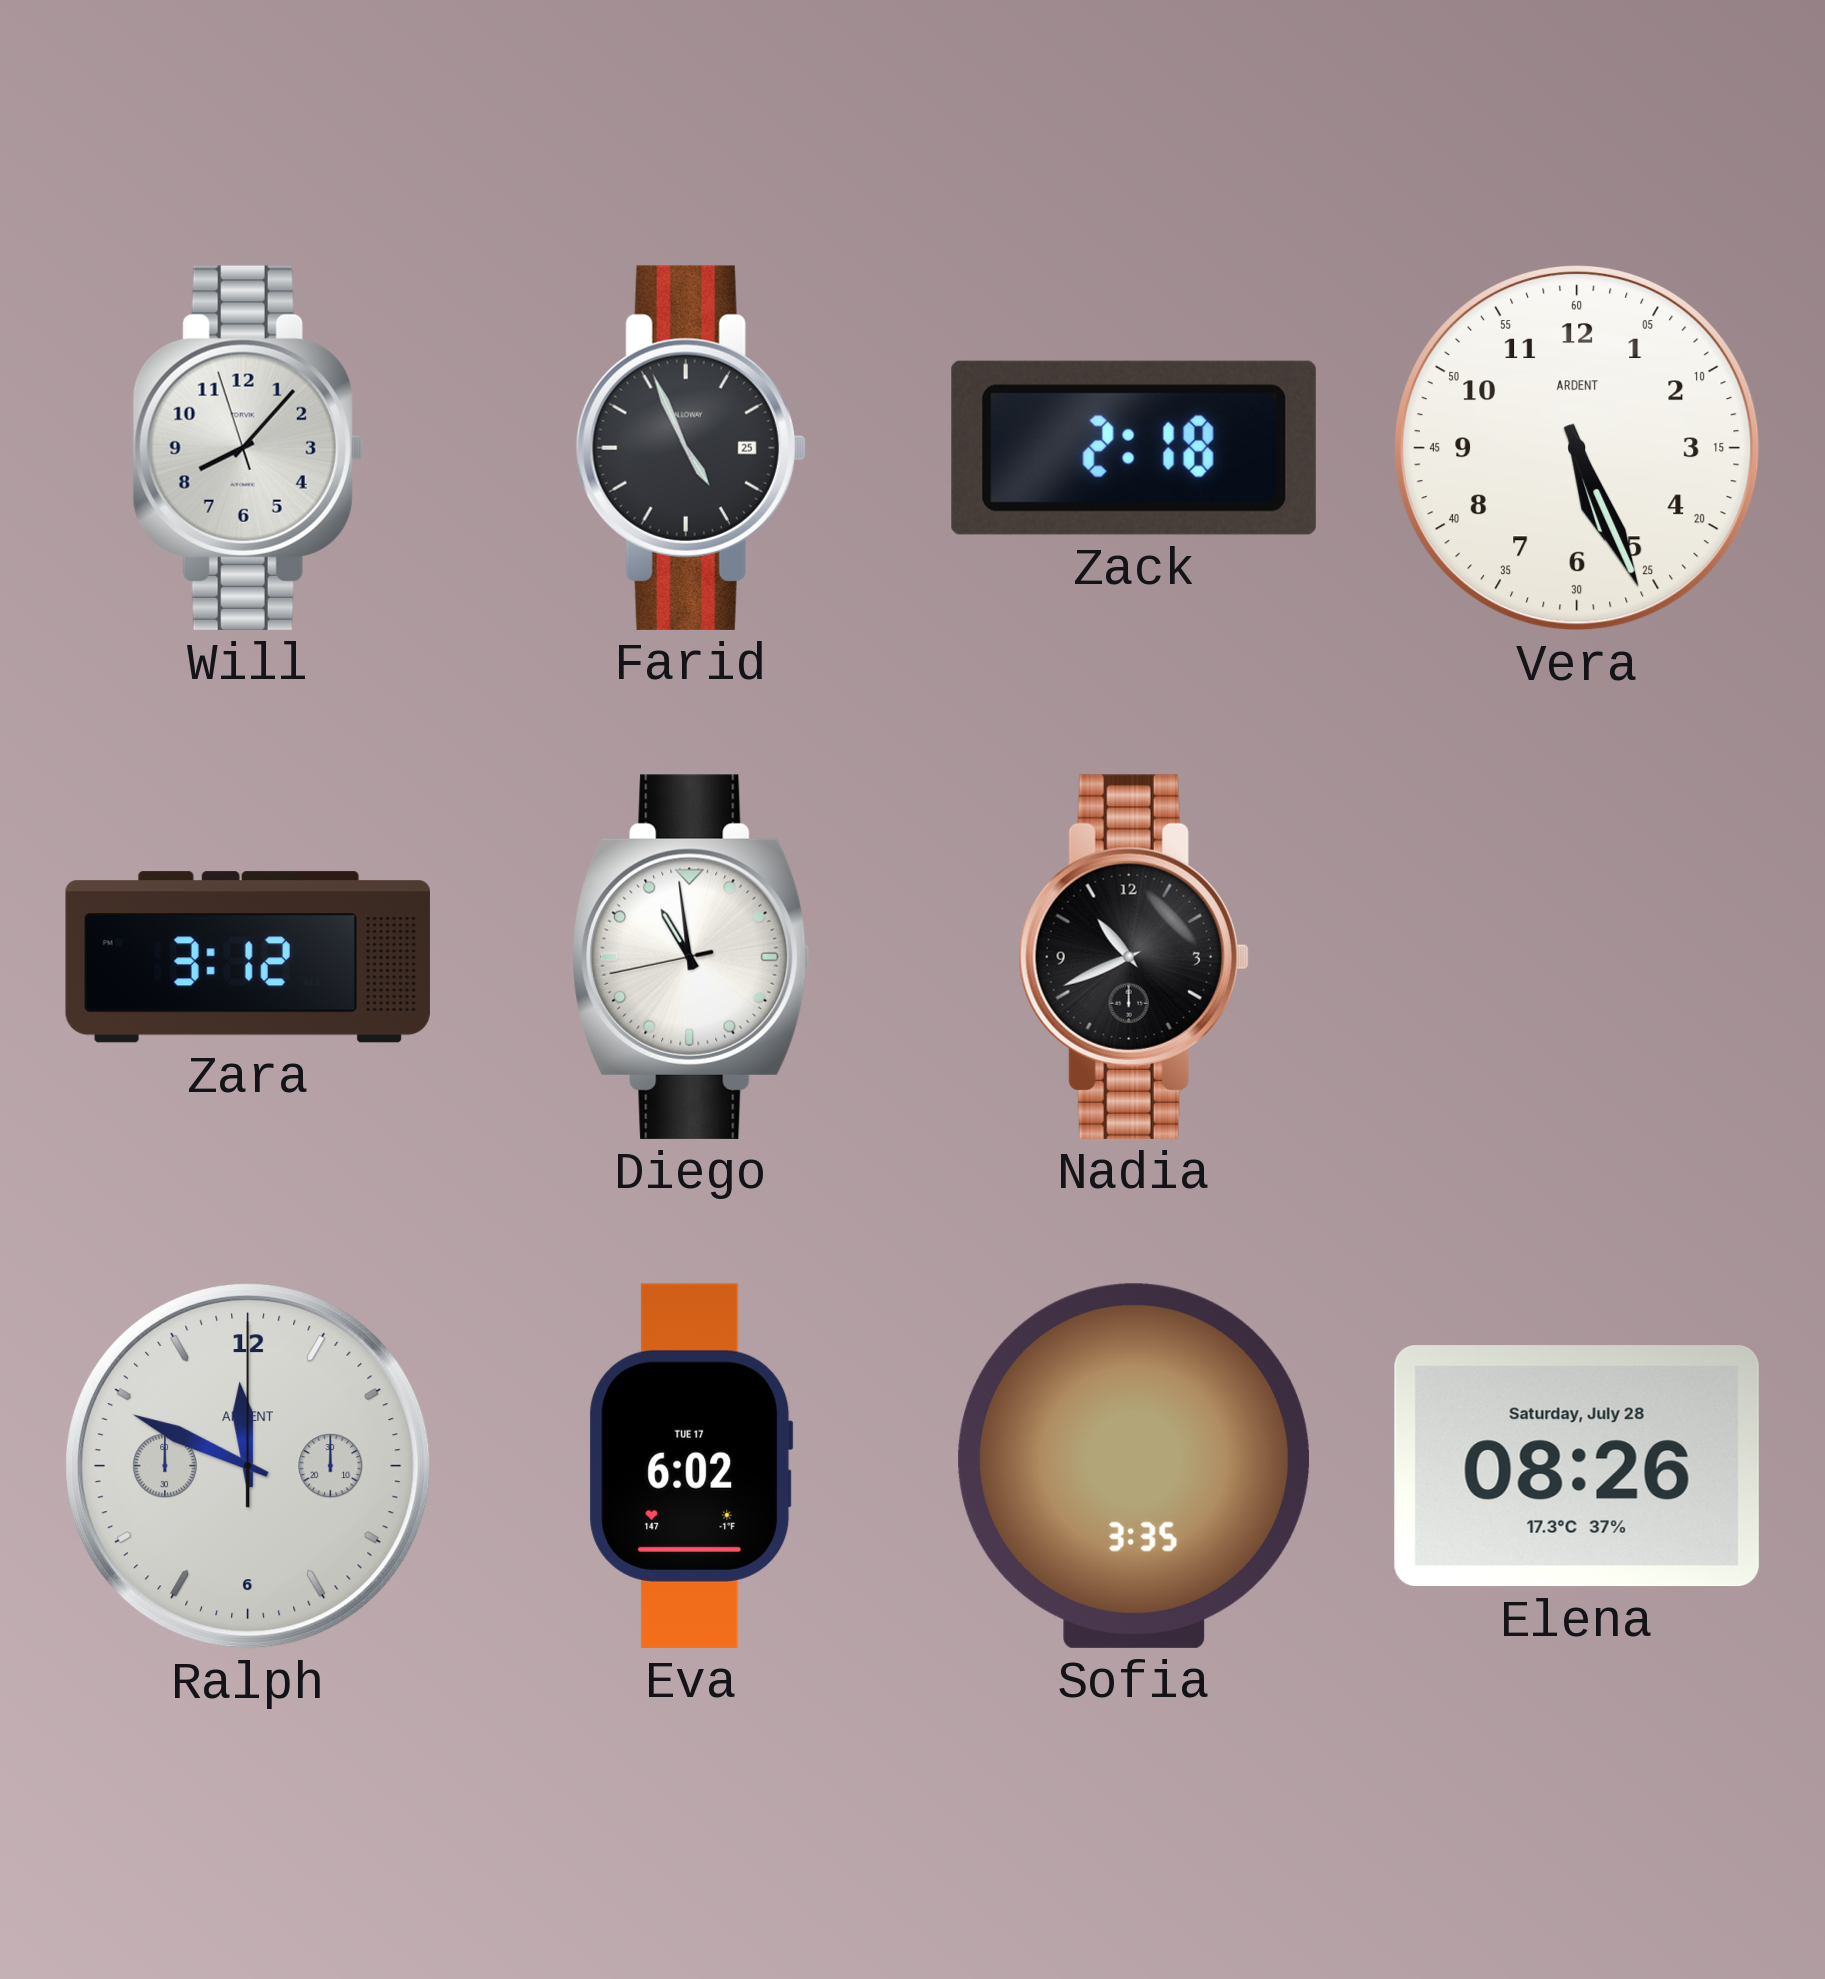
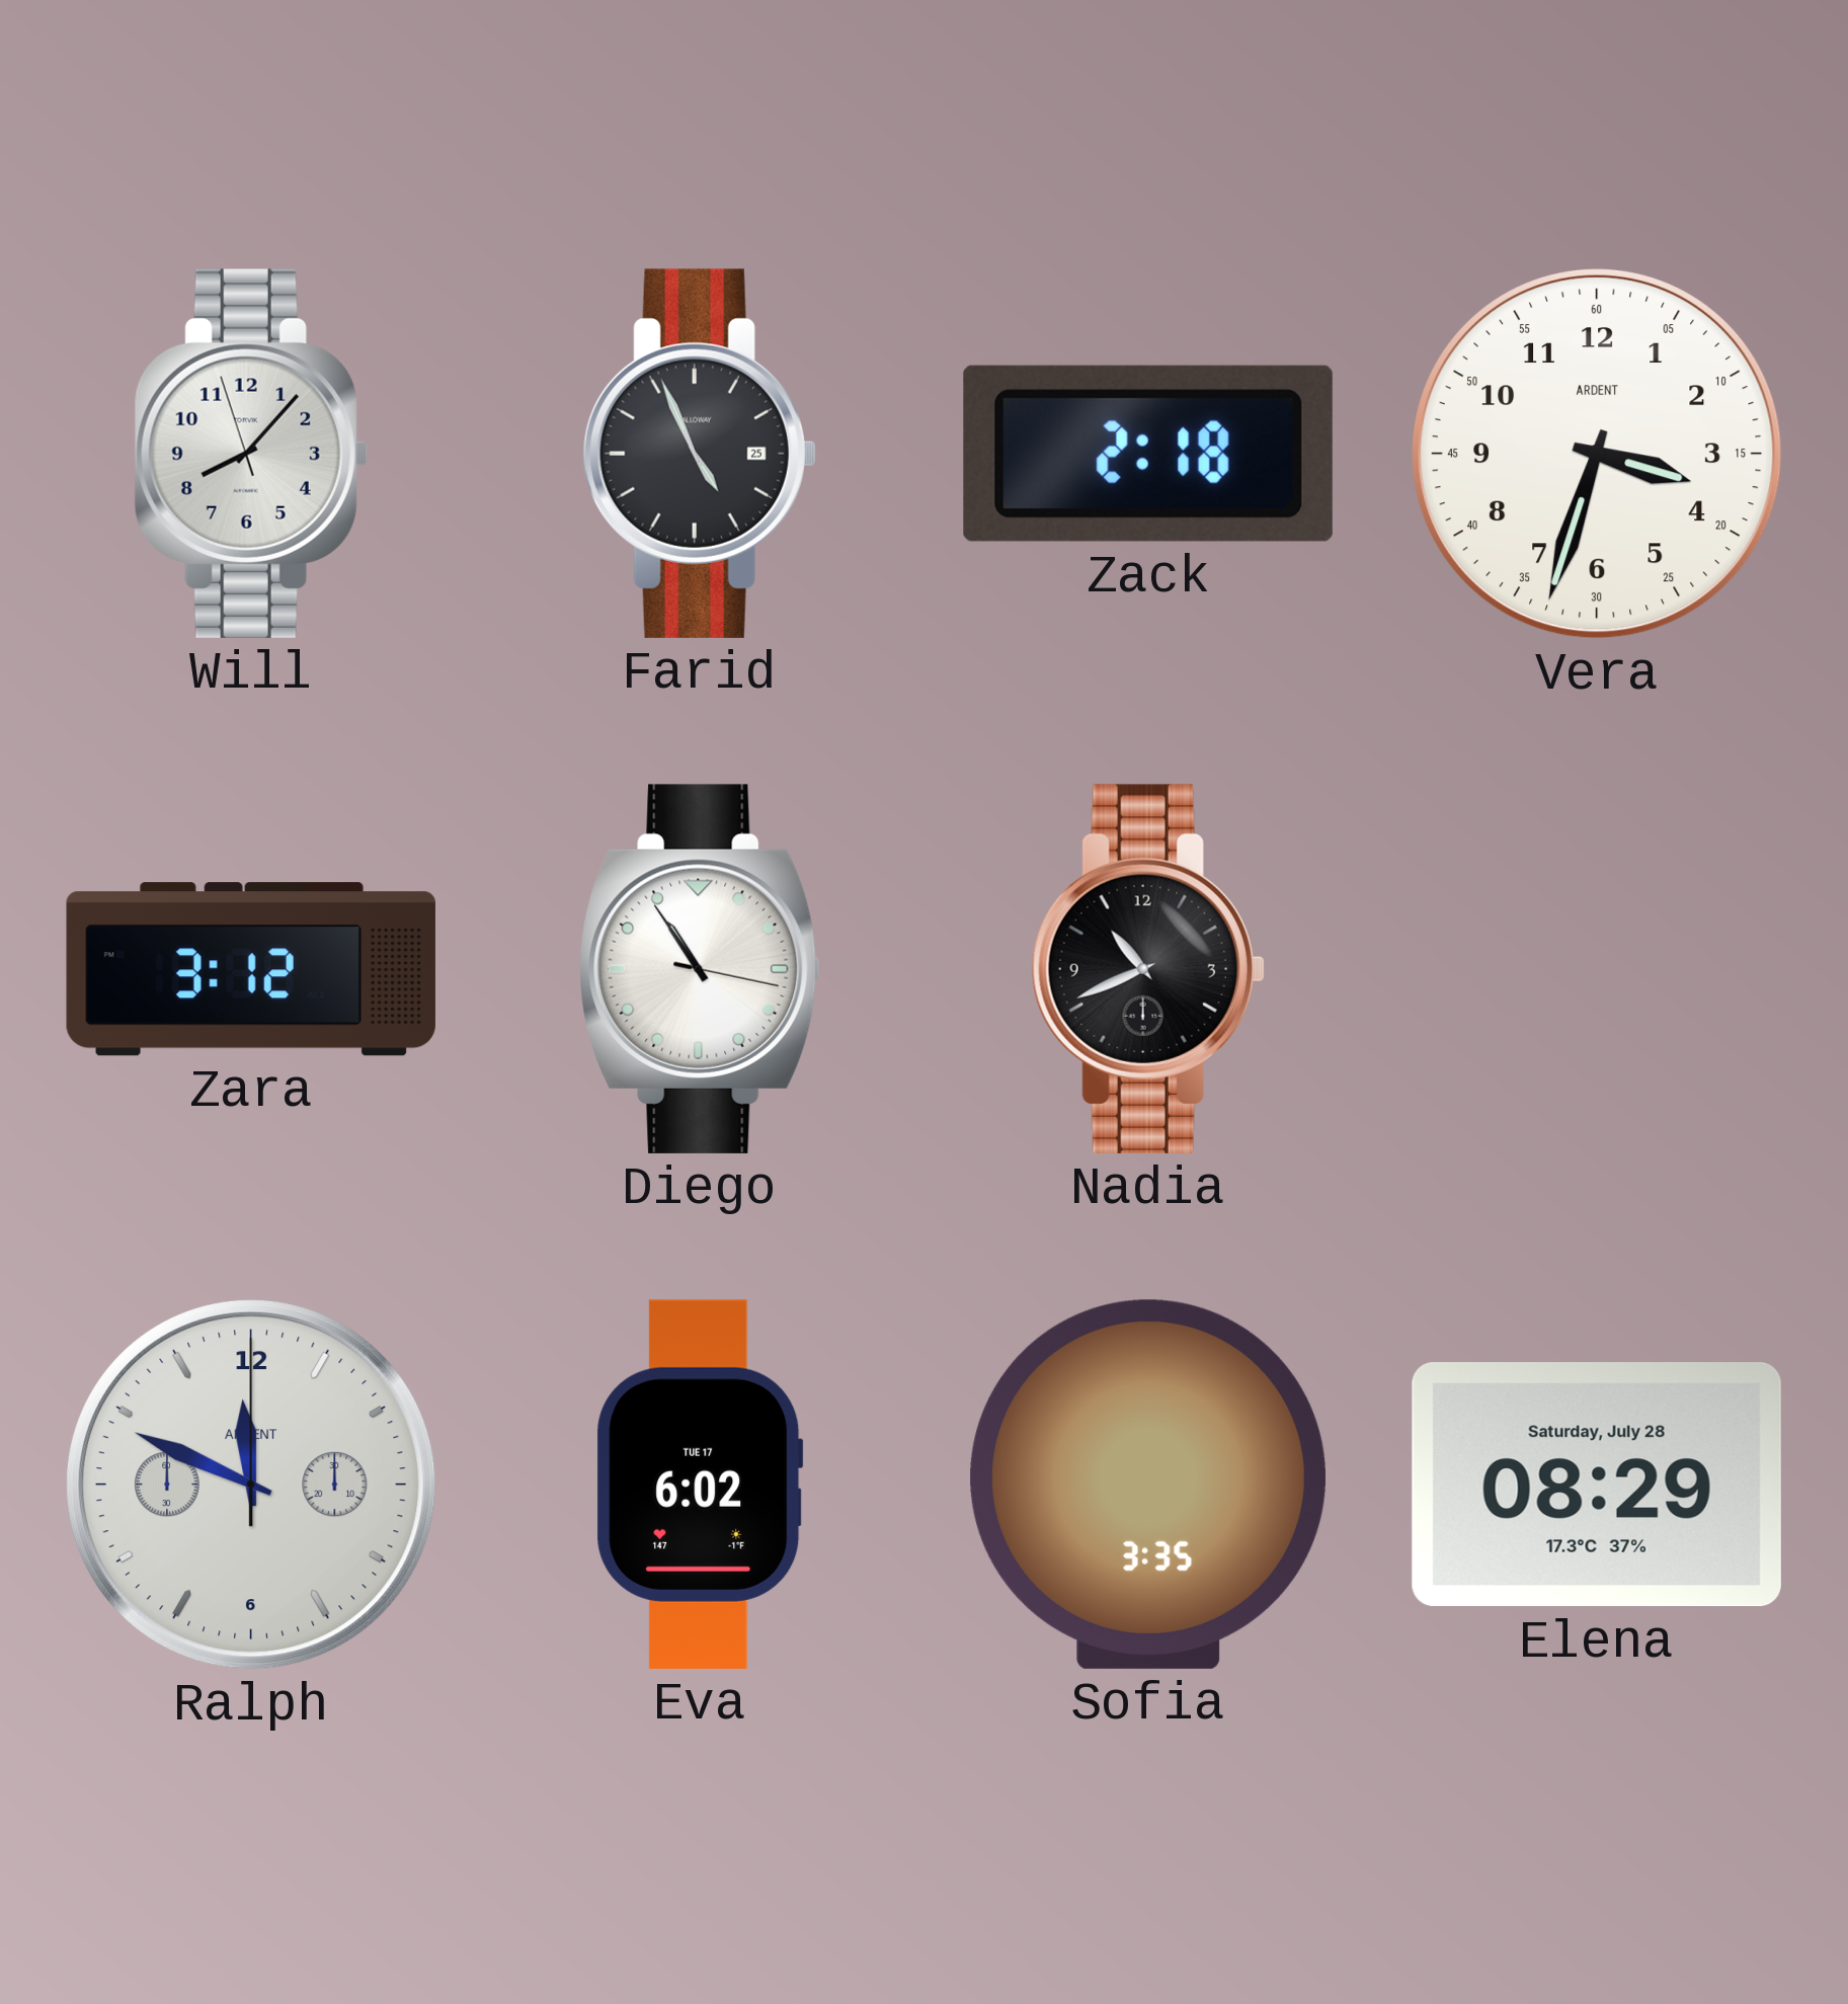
Vera: 5:26 -> 3:33 (1597, 454)
Diego: 10:58 -> 10:54 (700, 969)
Elena: 08:26 -> 08:29 (1597, 1485)
